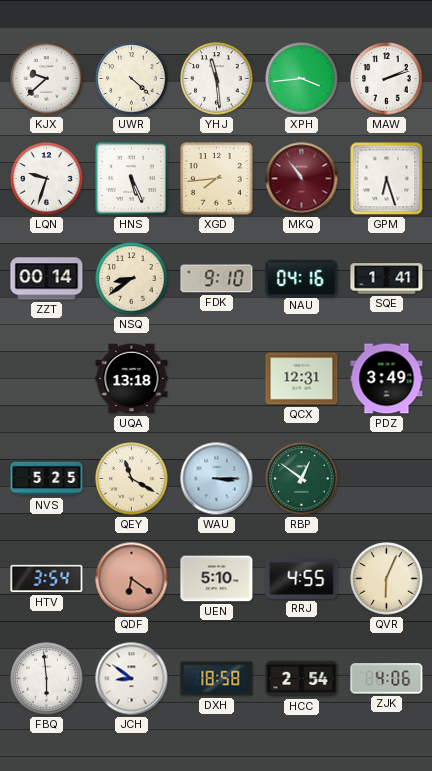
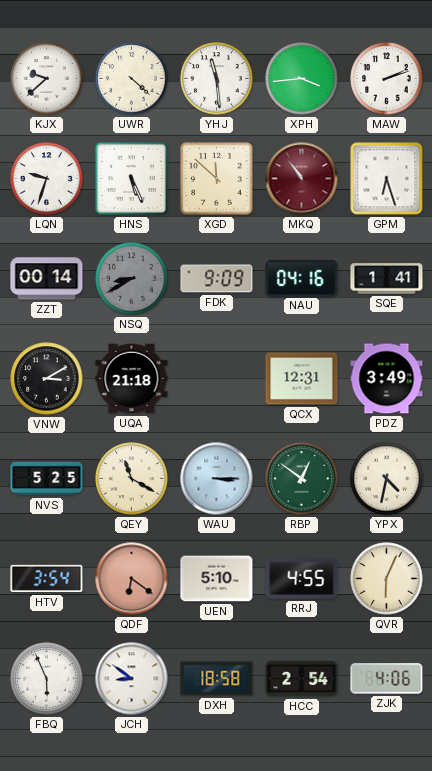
XGD: 7:44 -> 11:52 (217, 179)
NSQ: 8:39 -> 8:40 (132, 279)
NSQ dial: cream -> grey (132, 279)
FDK: 9:10 -> 9:09 (217, 279)
VNW: none -> 3:10 (47, 379)
UQA: 13:18 -> 21:18 (132, 379)
YPX: none -> 4:32 (387, 479)
FBQ: 5:59 -> 5:56 (47, 679)
